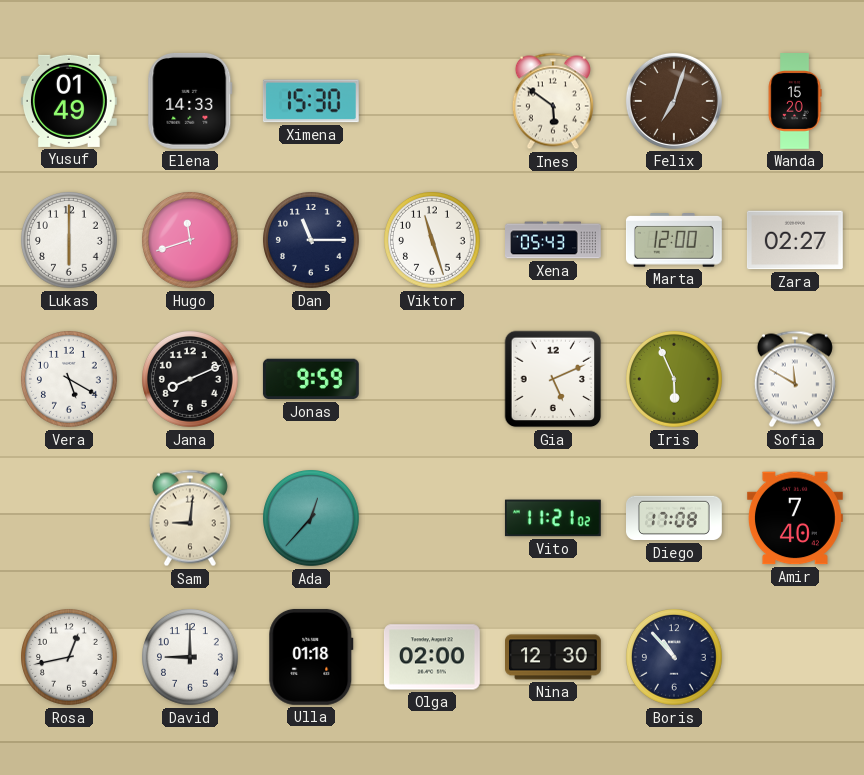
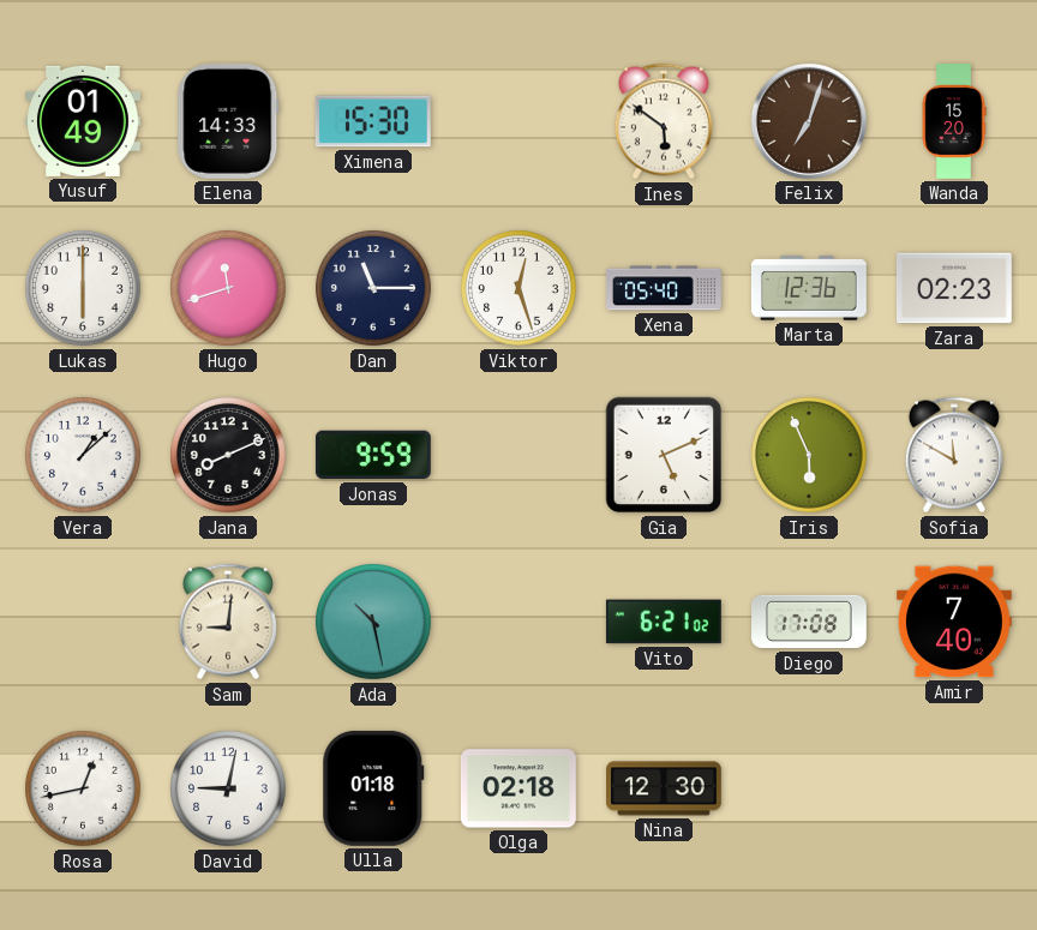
Viktor: 11:27 -> 12:27 (520, 289)
Xena: 05:43 -> 05:40 (665, 288)
Marta: 12:00 -> 12:36 (809, 289)
Zara: 02:27 -> 02:23 (954, 288)
Vera: 5:20 -> 1:08 (84, 456)
Ada: 12:37 -> 10:28 (374, 623)
Vito: 11:21 -> 6:21 (664, 622)
David: 9:00 -> 9:02 (229, 790)
Olga: 02:00 -> 02:18 (518, 788)
Boris: 10:53 -> none (675, 658)
